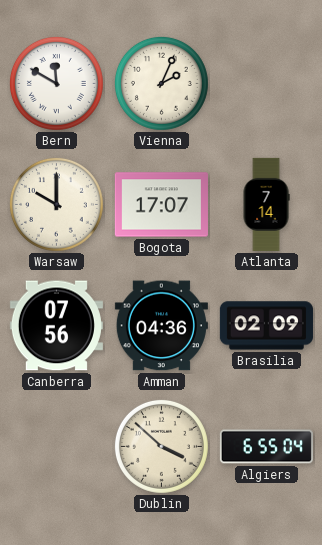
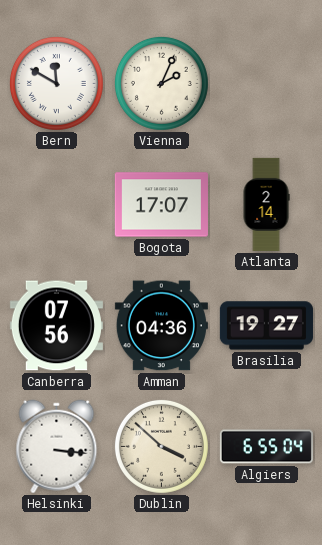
Warsaw: 10:00 -> none (56, 204)
Atlanta: 7:14 -> 2:14 (266, 204)
Brasilia: 02:09 -> 19:27 (266, 326)
Helsinki: none -> 3:16 (57, 447)
